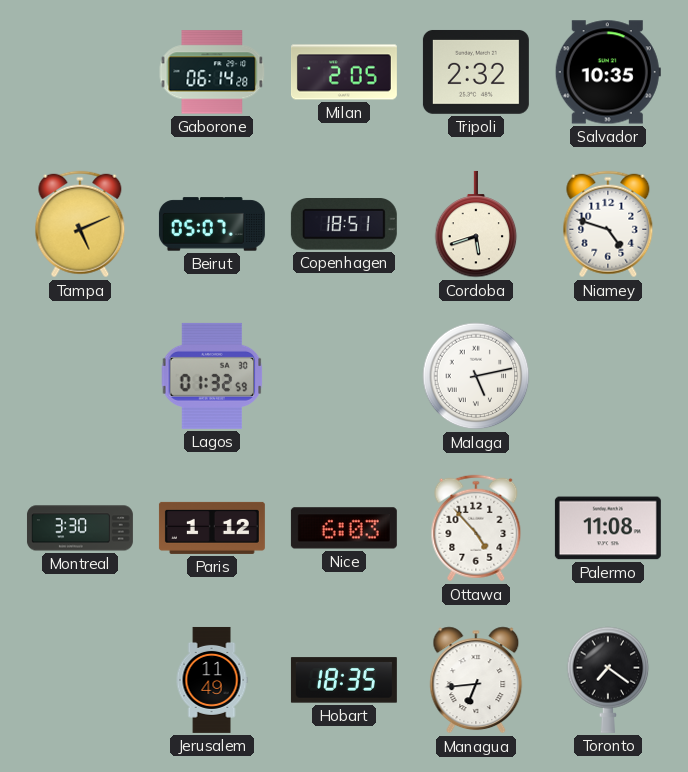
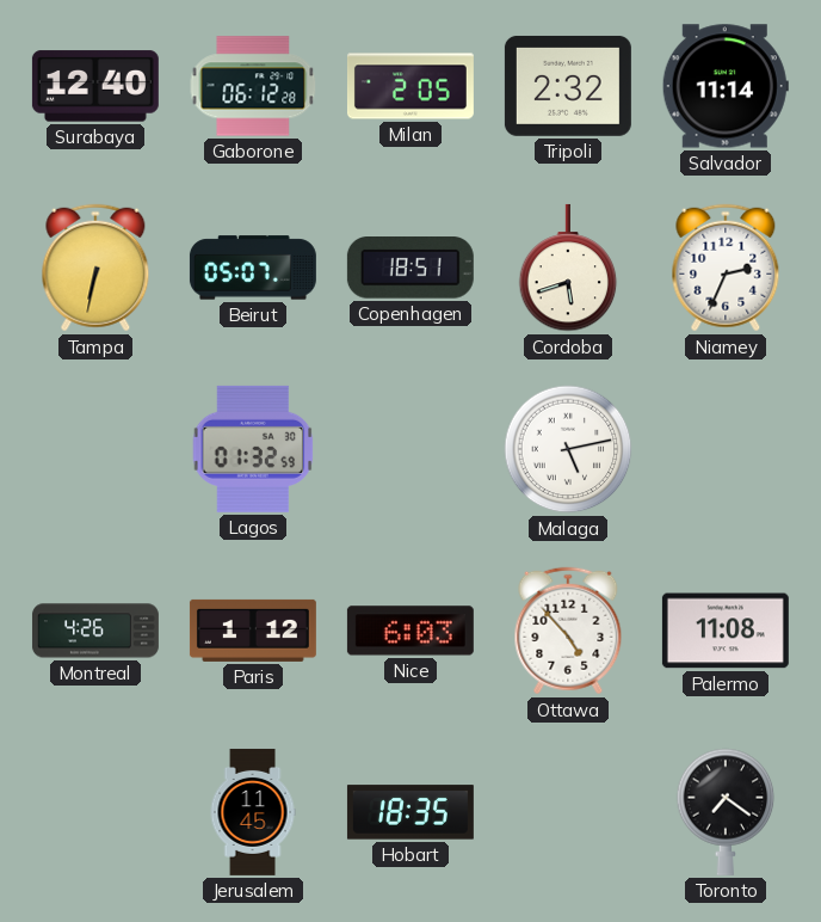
Surabaya: none -> 12:40 (95, 86)
Gaborone: 06:14 -> 06:12 (253, 86)
Salvador: 10:35 -> 11:14 (726, 86)
Tampa: 5:11 -> 6:32 (95, 268)
Niamey: 4:48 -> 2:34 (726, 268)
Montreal: 3:30 -> 4:26 (95, 631)
Jerusalem: 11:49 -> 11:45 (253, 812)
Managua: 6:44 -> none (476, 680)
